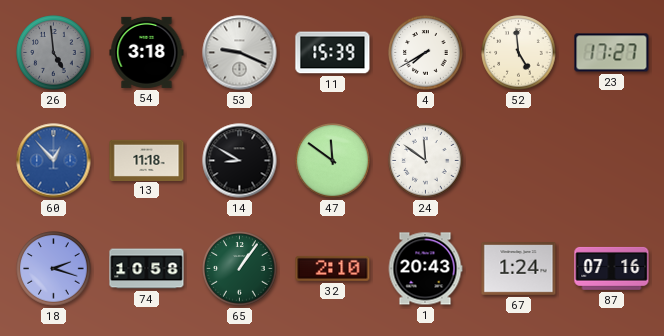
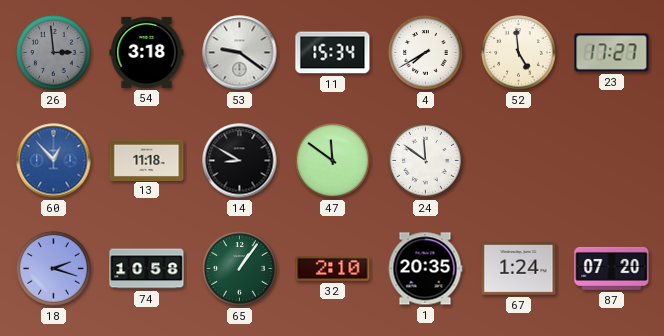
26: 4:59 -> 2:59 (54, 53)
53: 9:19 -> 9:21 (240, 53)
11: 15:39 -> 15:34 (333, 53)
1: 20:43 -> 20:35 (425, 269)
87: 07:16 -> 07:20 (612, 268)
